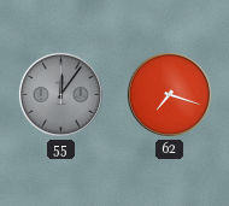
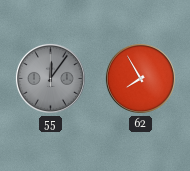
62: 7:18 -> 7:55 (140, 78)
